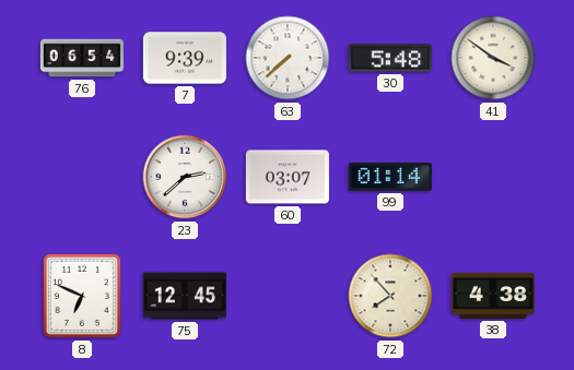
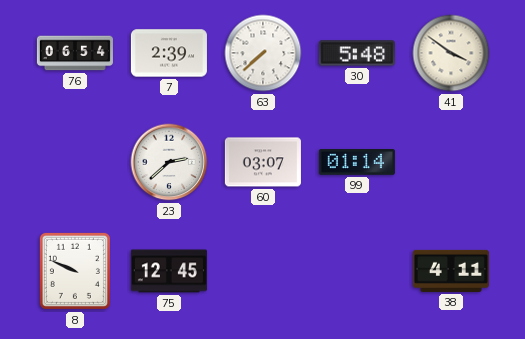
7: 9:39 -> 2:39 (169, 53)
8: 6:49 -> 9:49 (75, 271)
72: 7:53 -> none (390, 296)
38: 4:38 -> 4:11 (451, 271)
